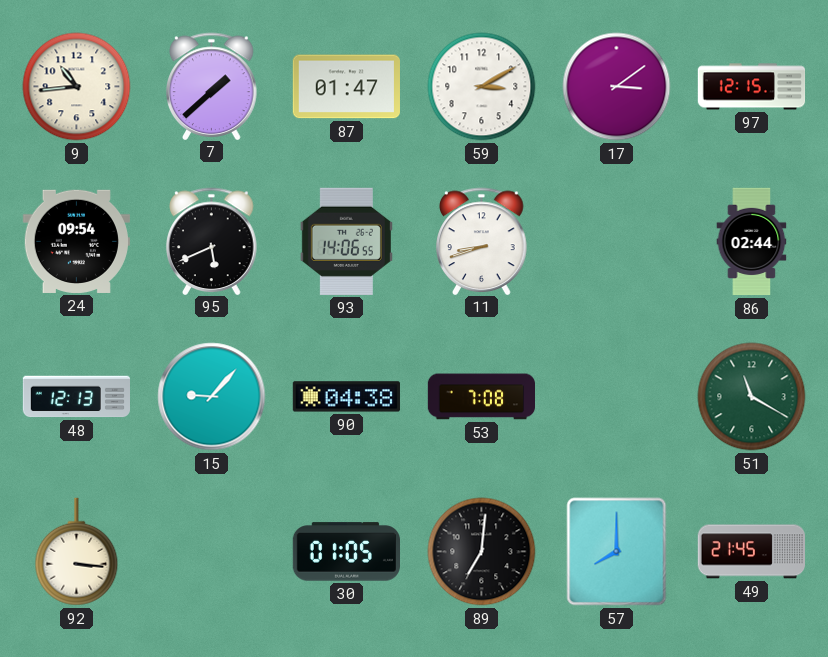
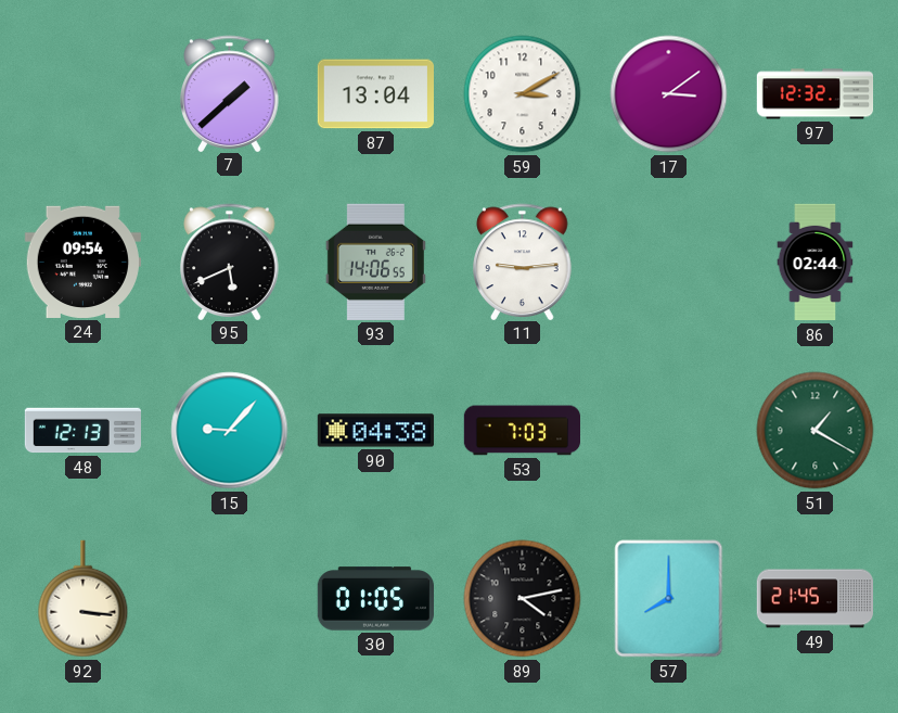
9: 10:44 -> none (77, 87)
87: 01:47 -> 13:04 (375, 94)
97: 12:15 -> 12:32 (816, 94)
11: 8:42 -> 9:14 (523, 262)
53: 7:08 -> 7:03 (522, 431)
51: 11:20 -> 1:20 (816, 431)
89: 7:01 -> 4:13 (523, 599)
